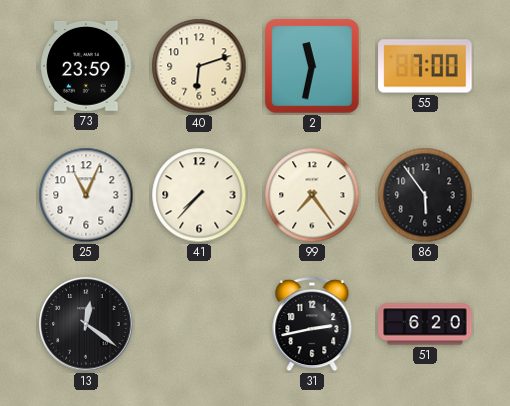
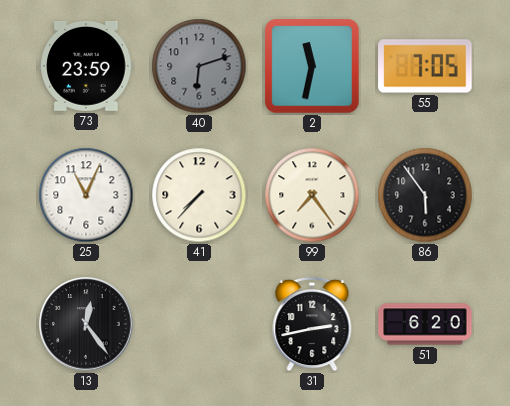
40 dial: cream -> grey (199, 66)
55: 7:00 -> 7:05 (425, 66)
13: 12:21 -> 12:24 (86, 324)
